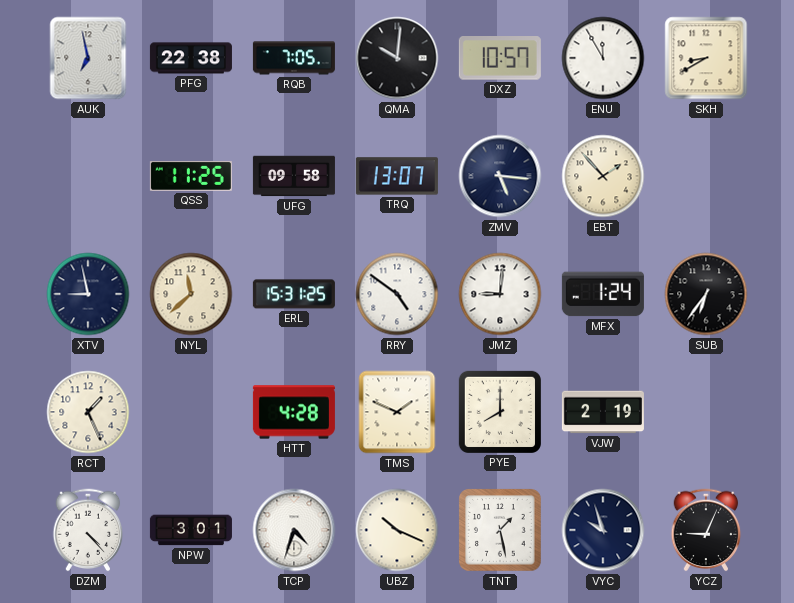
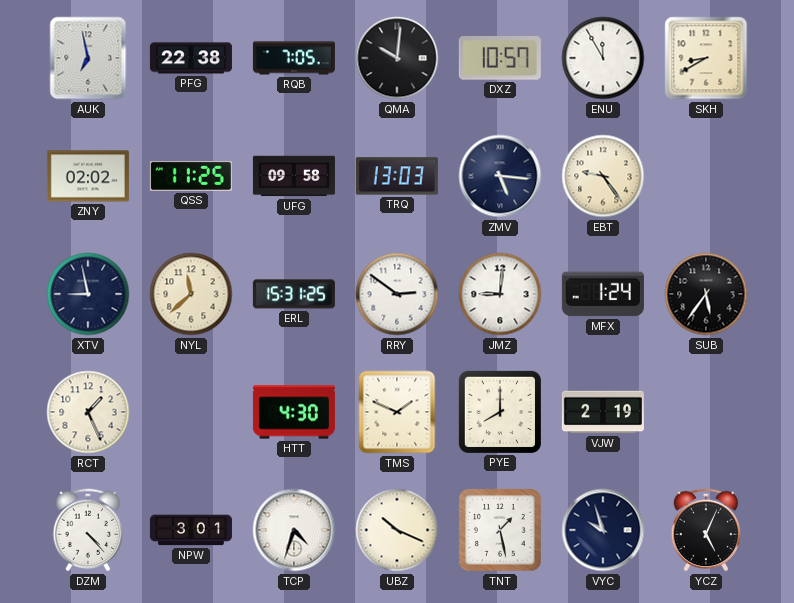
ZNY: none -> 02:02 (88, 176)
TRQ: 13:07 -> 13:03 (397, 176)
EBT: 1:53 -> 9:24 (603, 176)
RRY: 4:51 -> 2:51 (397, 294)
SUB: 6:36 -> 5:36 (706, 294)
HTT: 4:28 -> 4:30 (294, 412)
YCZ: 9:04 -> 5:04 (706, 530)
